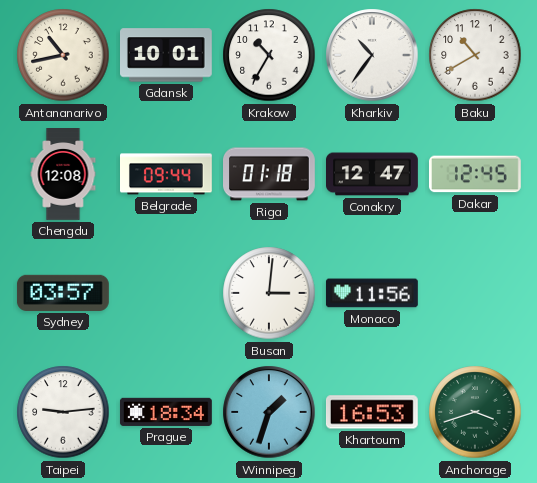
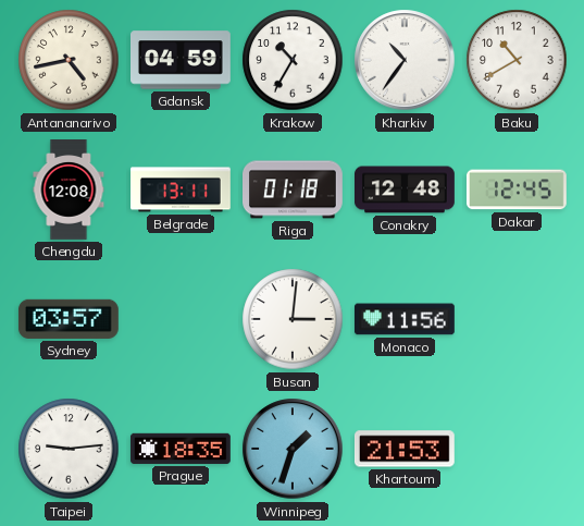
Antananarivo: 10:43 -> 4:43 (69, 60)
Gdansk: 10:01 -> 04:59 (182, 60)
Belgrade: 09:44 -> 13:11 (182, 189)
Conakry: 12:47 -> 12:48 (406, 189)
Prague: 18:34 -> 18:35 (181, 449)
Khartoum: 16:53 -> 21:53 (405, 449)
Anchorage: 3:42 -> none (475, 412)
